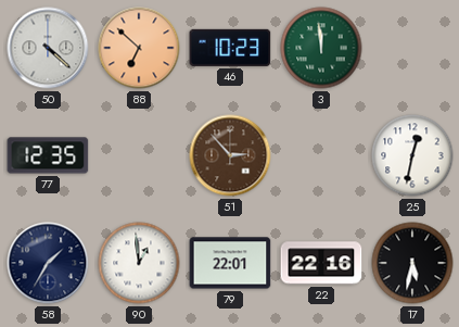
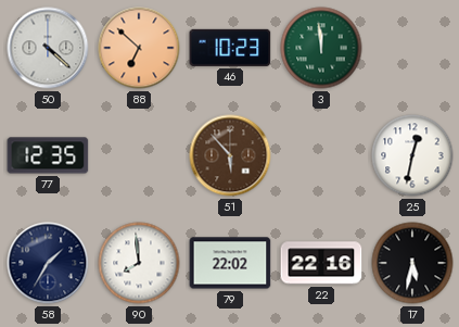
51: 2:53 -> 5:53 (230, 155)
90: 12:59 -> 7:59 (139, 263)
79: 22:01 -> 22:02 (230, 263)
